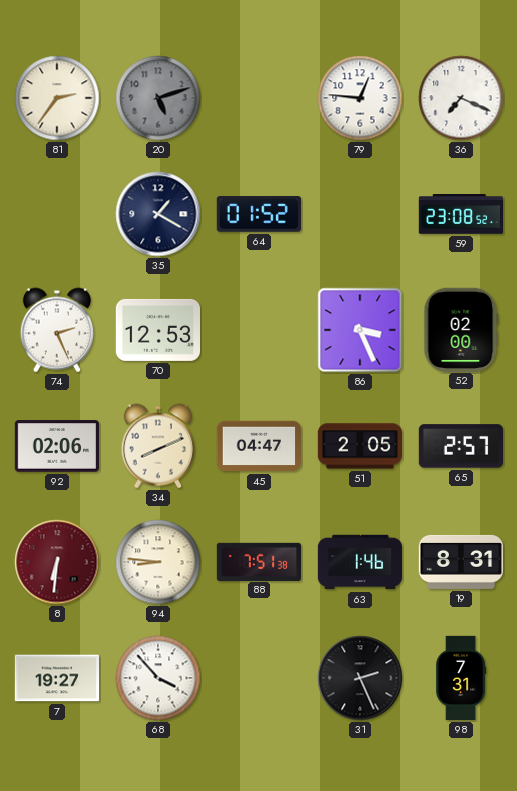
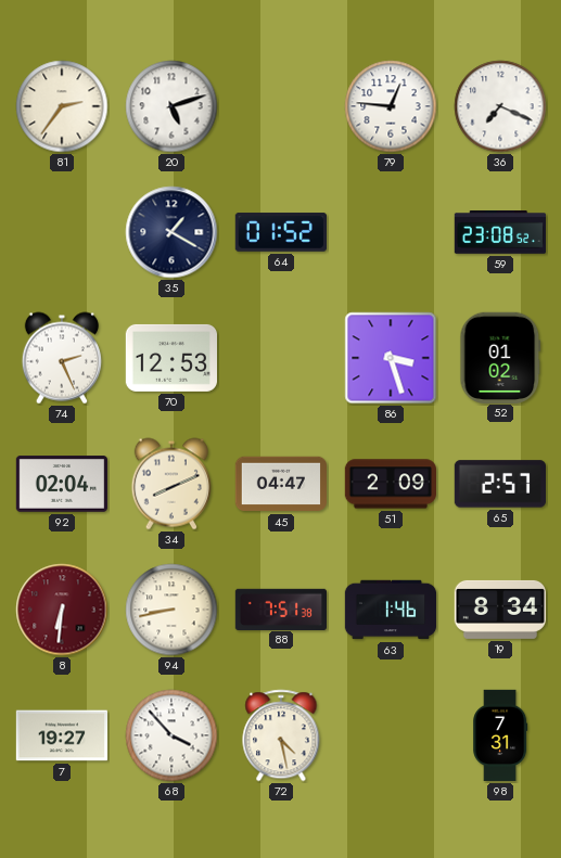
20 dial: grey -> white (171, 106)
86: 3:26 -> 3:27 (391, 358)
52: 02:00 -> 01:02 (500, 357)
92: 02:06 -> 02:04 (61, 484)
51: 2:05 -> 2:09 (390, 484)
94: 8:46 -> 8:43 (171, 610)
19: 8:31 -> 8:34 (499, 610)
72: none -> 4:28 (281, 735)
31: 2:26 -> none (360, 678)
